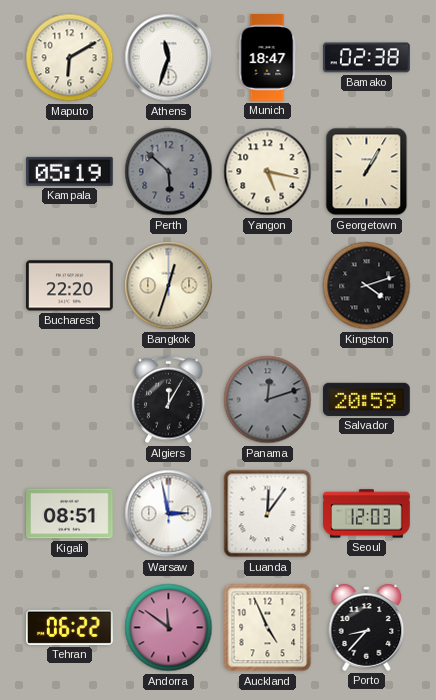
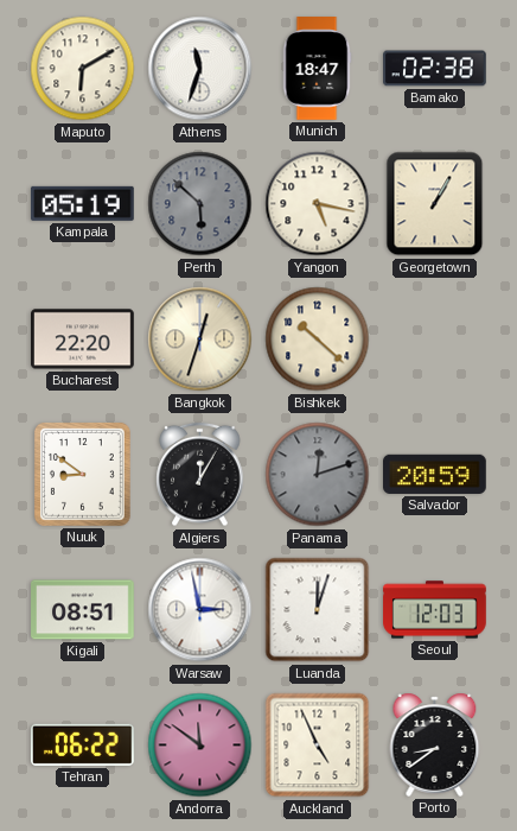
Bishkek: none -> 10:22 (318, 340)
Kingston: 4:12 -> none (367, 286)
Nuuk: none -> 8:51 (82, 475)
Luanda: 12:06 -> 12:03 (318, 610)
Porto: 8:37 -> 8:39 (435, 744)
